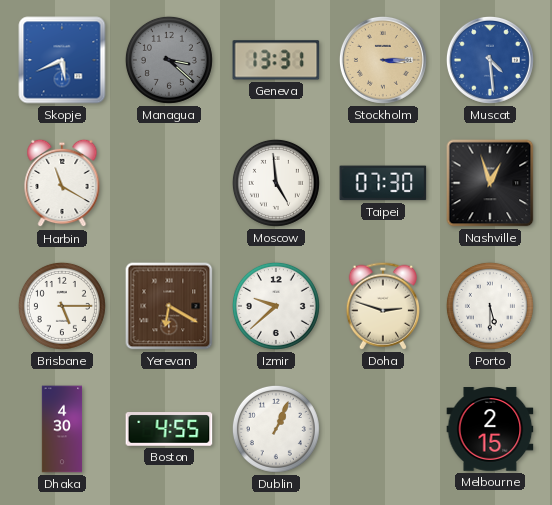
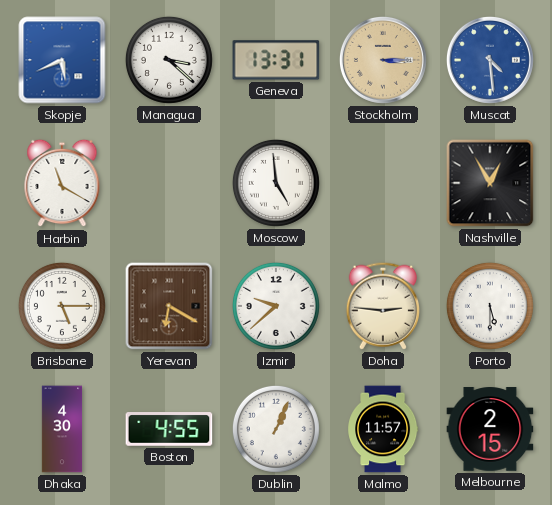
Managua dial: grey -> white (169, 60)
Taipei: 07:30 -> none (383, 183)
Nashville: 12:57 -> 12:55 (490, 183)
Doha: 2:48 -> 2:46 (383, 306)
Malmo: none -> 11:57 (383, 429)
